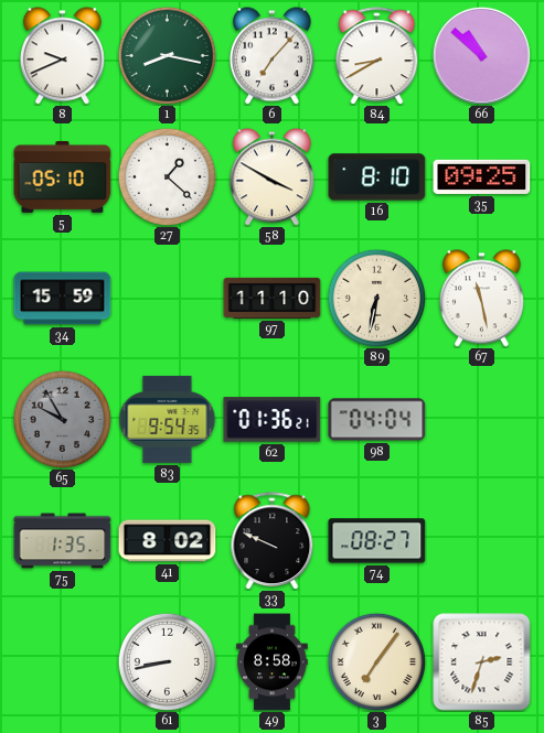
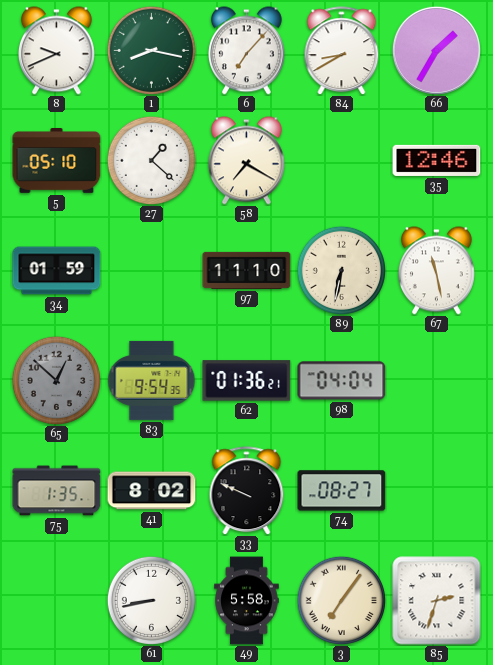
66: 10:52 -> 1:35 (436, 50)
58: 3:50 -> 7:20 (246, 161)
16: 8:10 -> none (377, 177)
35: 09:25 -> 12:46 (437, 160)
34: 15:59 -> 01:59 (57, 271)
65: 9:55 -> 12:52 (56, 380)
49: 8:58 -> 5:58 (247, 601)
